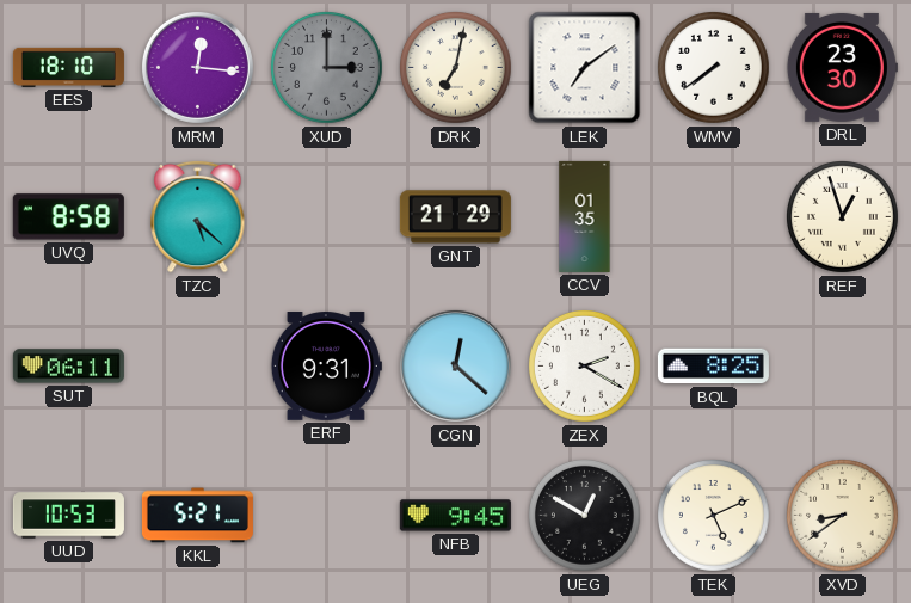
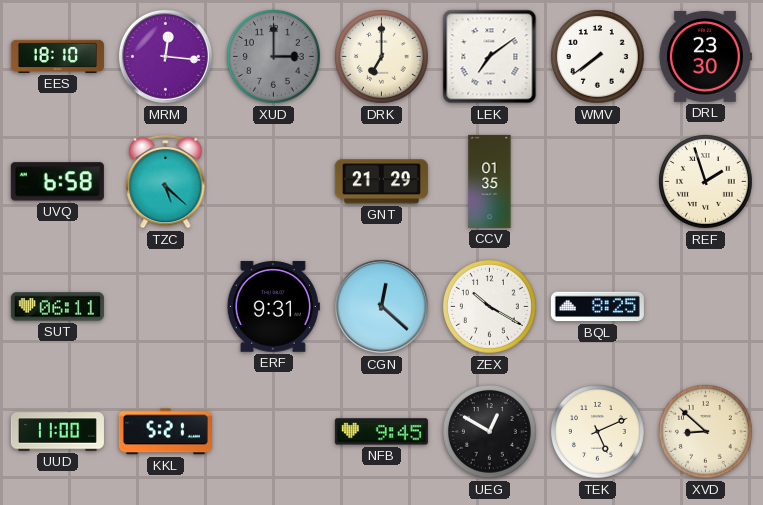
DRK: 7:02 -> 7:00 (382, 57)
UVQ: 8:58 -> 6:58 (57, 182)
REF: 12:57 -> 1:57 (706, 182)
ZEX: 2:20 -> 10:20 (490, 307)
UUD: 10:53 -> 11:00 (57, 432)
XVD: 8:39 -> 8:52 (706, 432)
